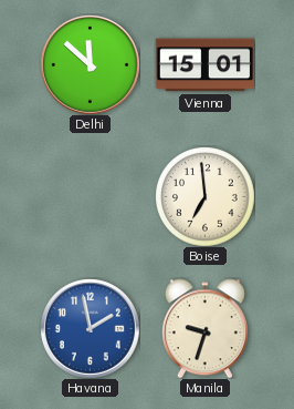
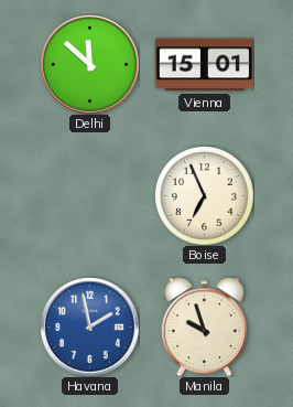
Boise: 6:59 -> 6:56 (205, 196)
Manila: 9:33 -> 9:57 (204, 326)
